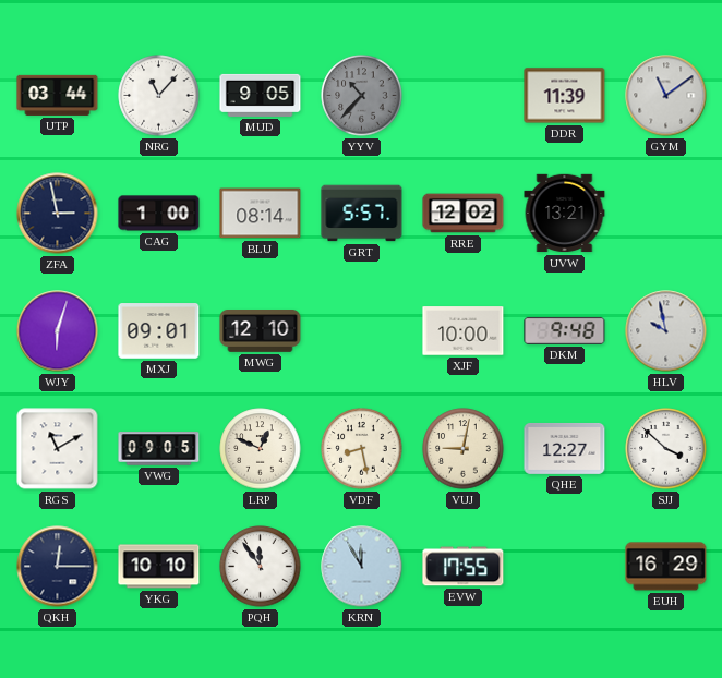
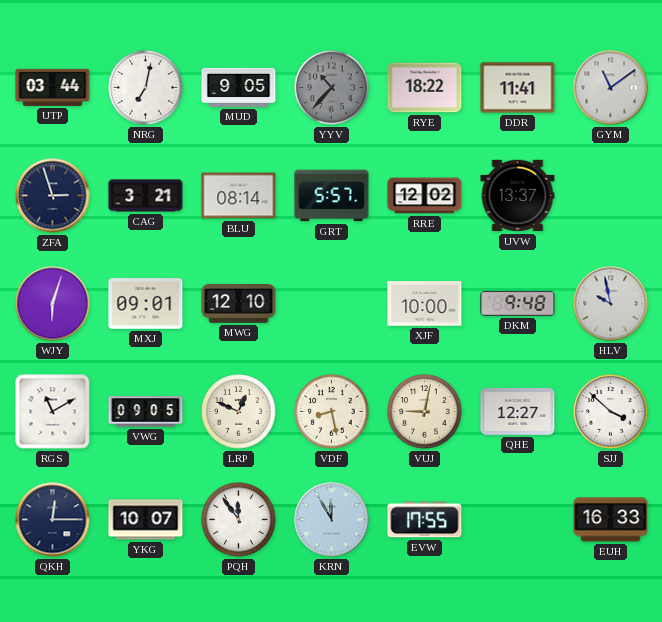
NRG: 11:07 -> 7:02 (146, 88)
RYE: none -> 18:22 (425, 88)
DDR: 11:39 -> 11:41 (518, 88)
ZFA: 2:58 -> 2:57 (53, 196)
CAG: 1:00 -> 3:21 (146, 196)
UVW: 13:21 -> 13:37 (518, 196)
YKG: 10:10 -> 10:07 (146, 520)
EUH: 16:29 -> 16:33 (611, 520)
